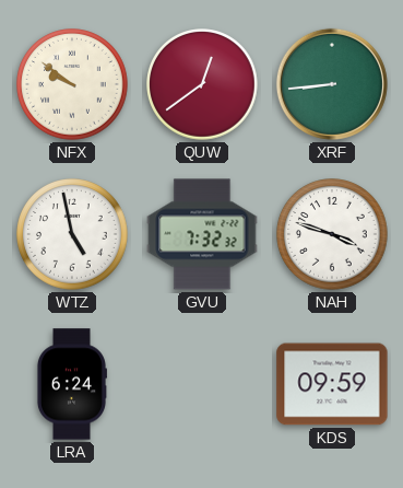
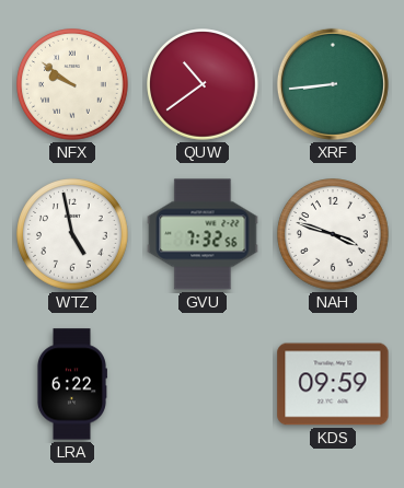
QUW: 12:39 -> 10:39 (203, 84)
GVU: 7:32:32 -> 7:32:56 (203, 234)
LRA: 6:24 -> 6:22 (71, 384)
